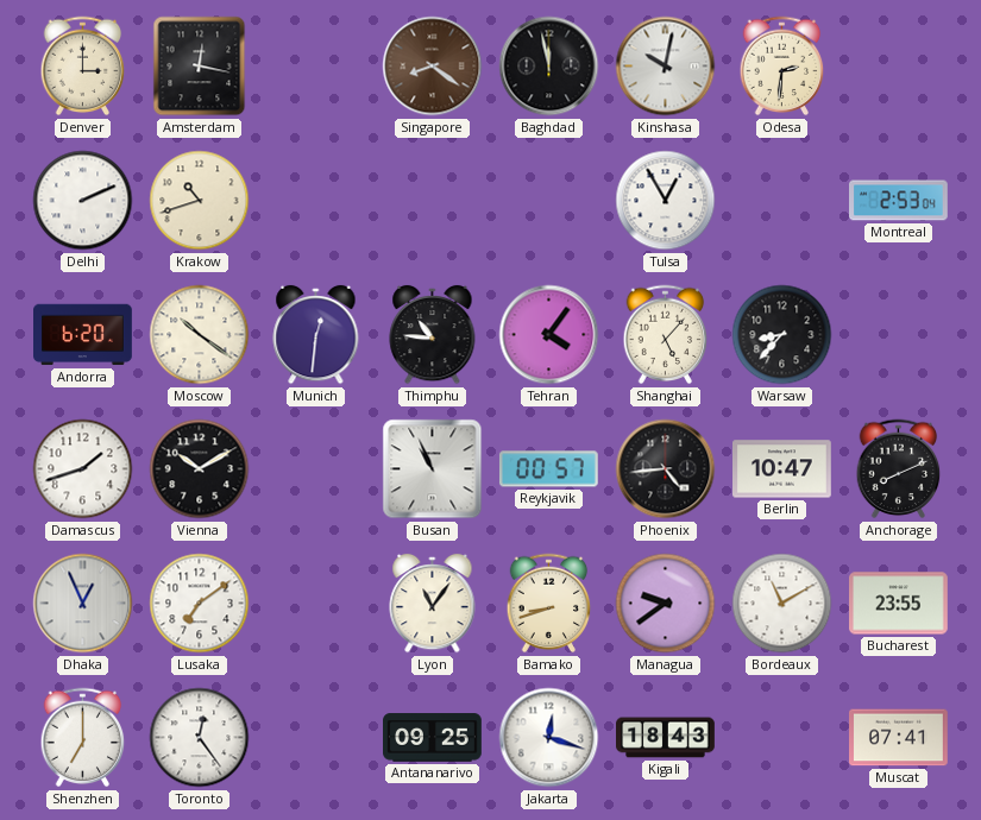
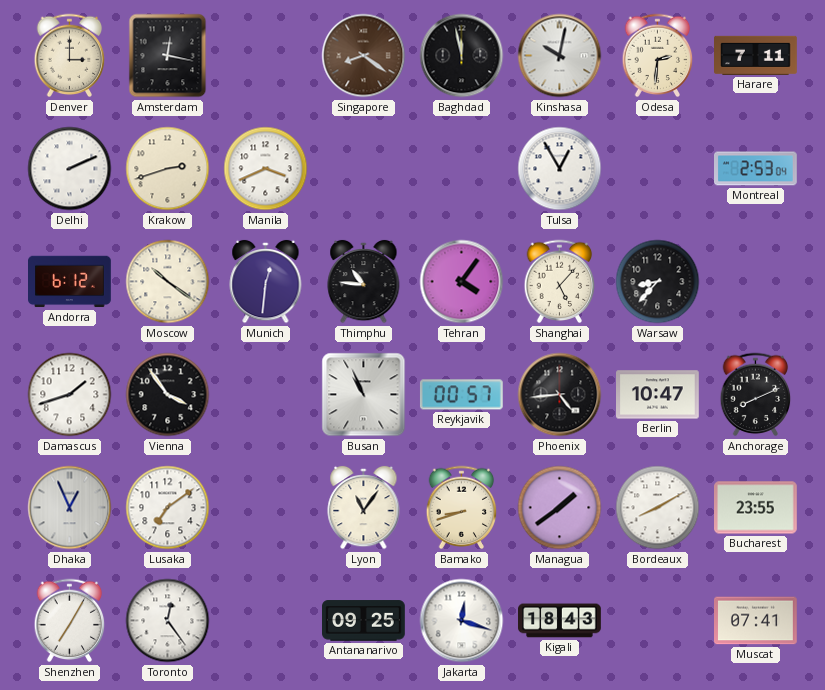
Harare: none -> 7:11 (756, 55)
Krakow: 10:42 -> 2:42 (168, 169)
Manila: none -> 3:41 (266, 169)
Andorra: 6:20 -> 6:12 (70, 282)
Vienna: 10:10 -> 3:54 (168, 395)
Managua: 9:39 -> 1:39 (560, 508)
Bordeaux: 11:10 -> 8:10 (658, 508)
Shenzhen: 7:00 -> 7:05 (70, 621)
